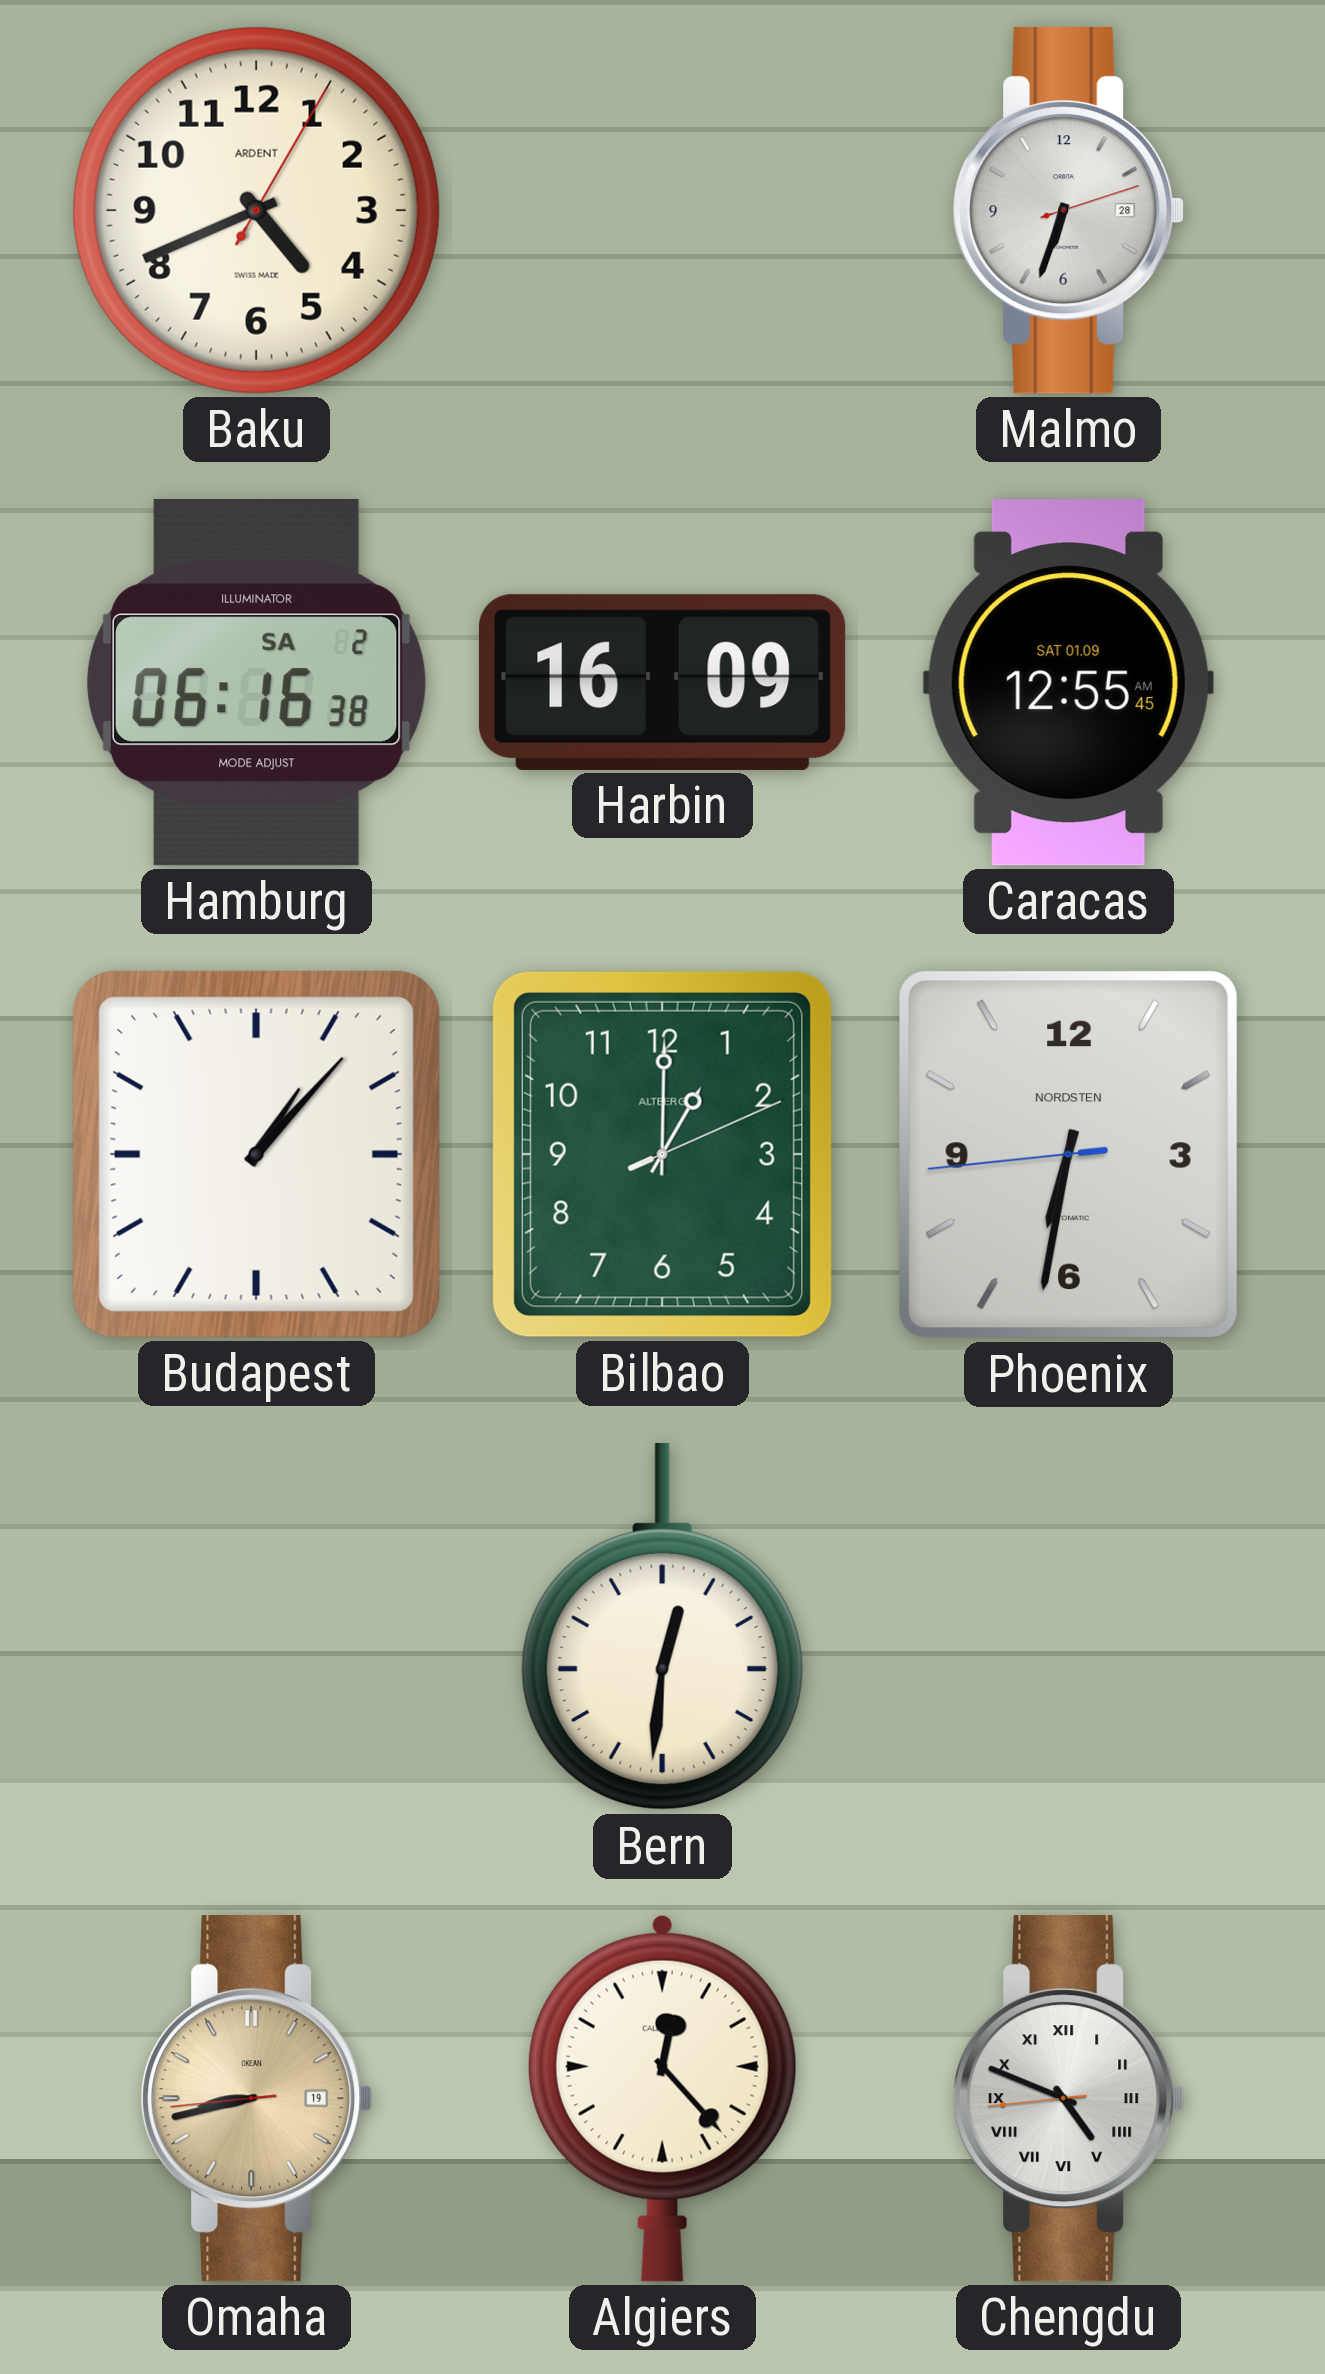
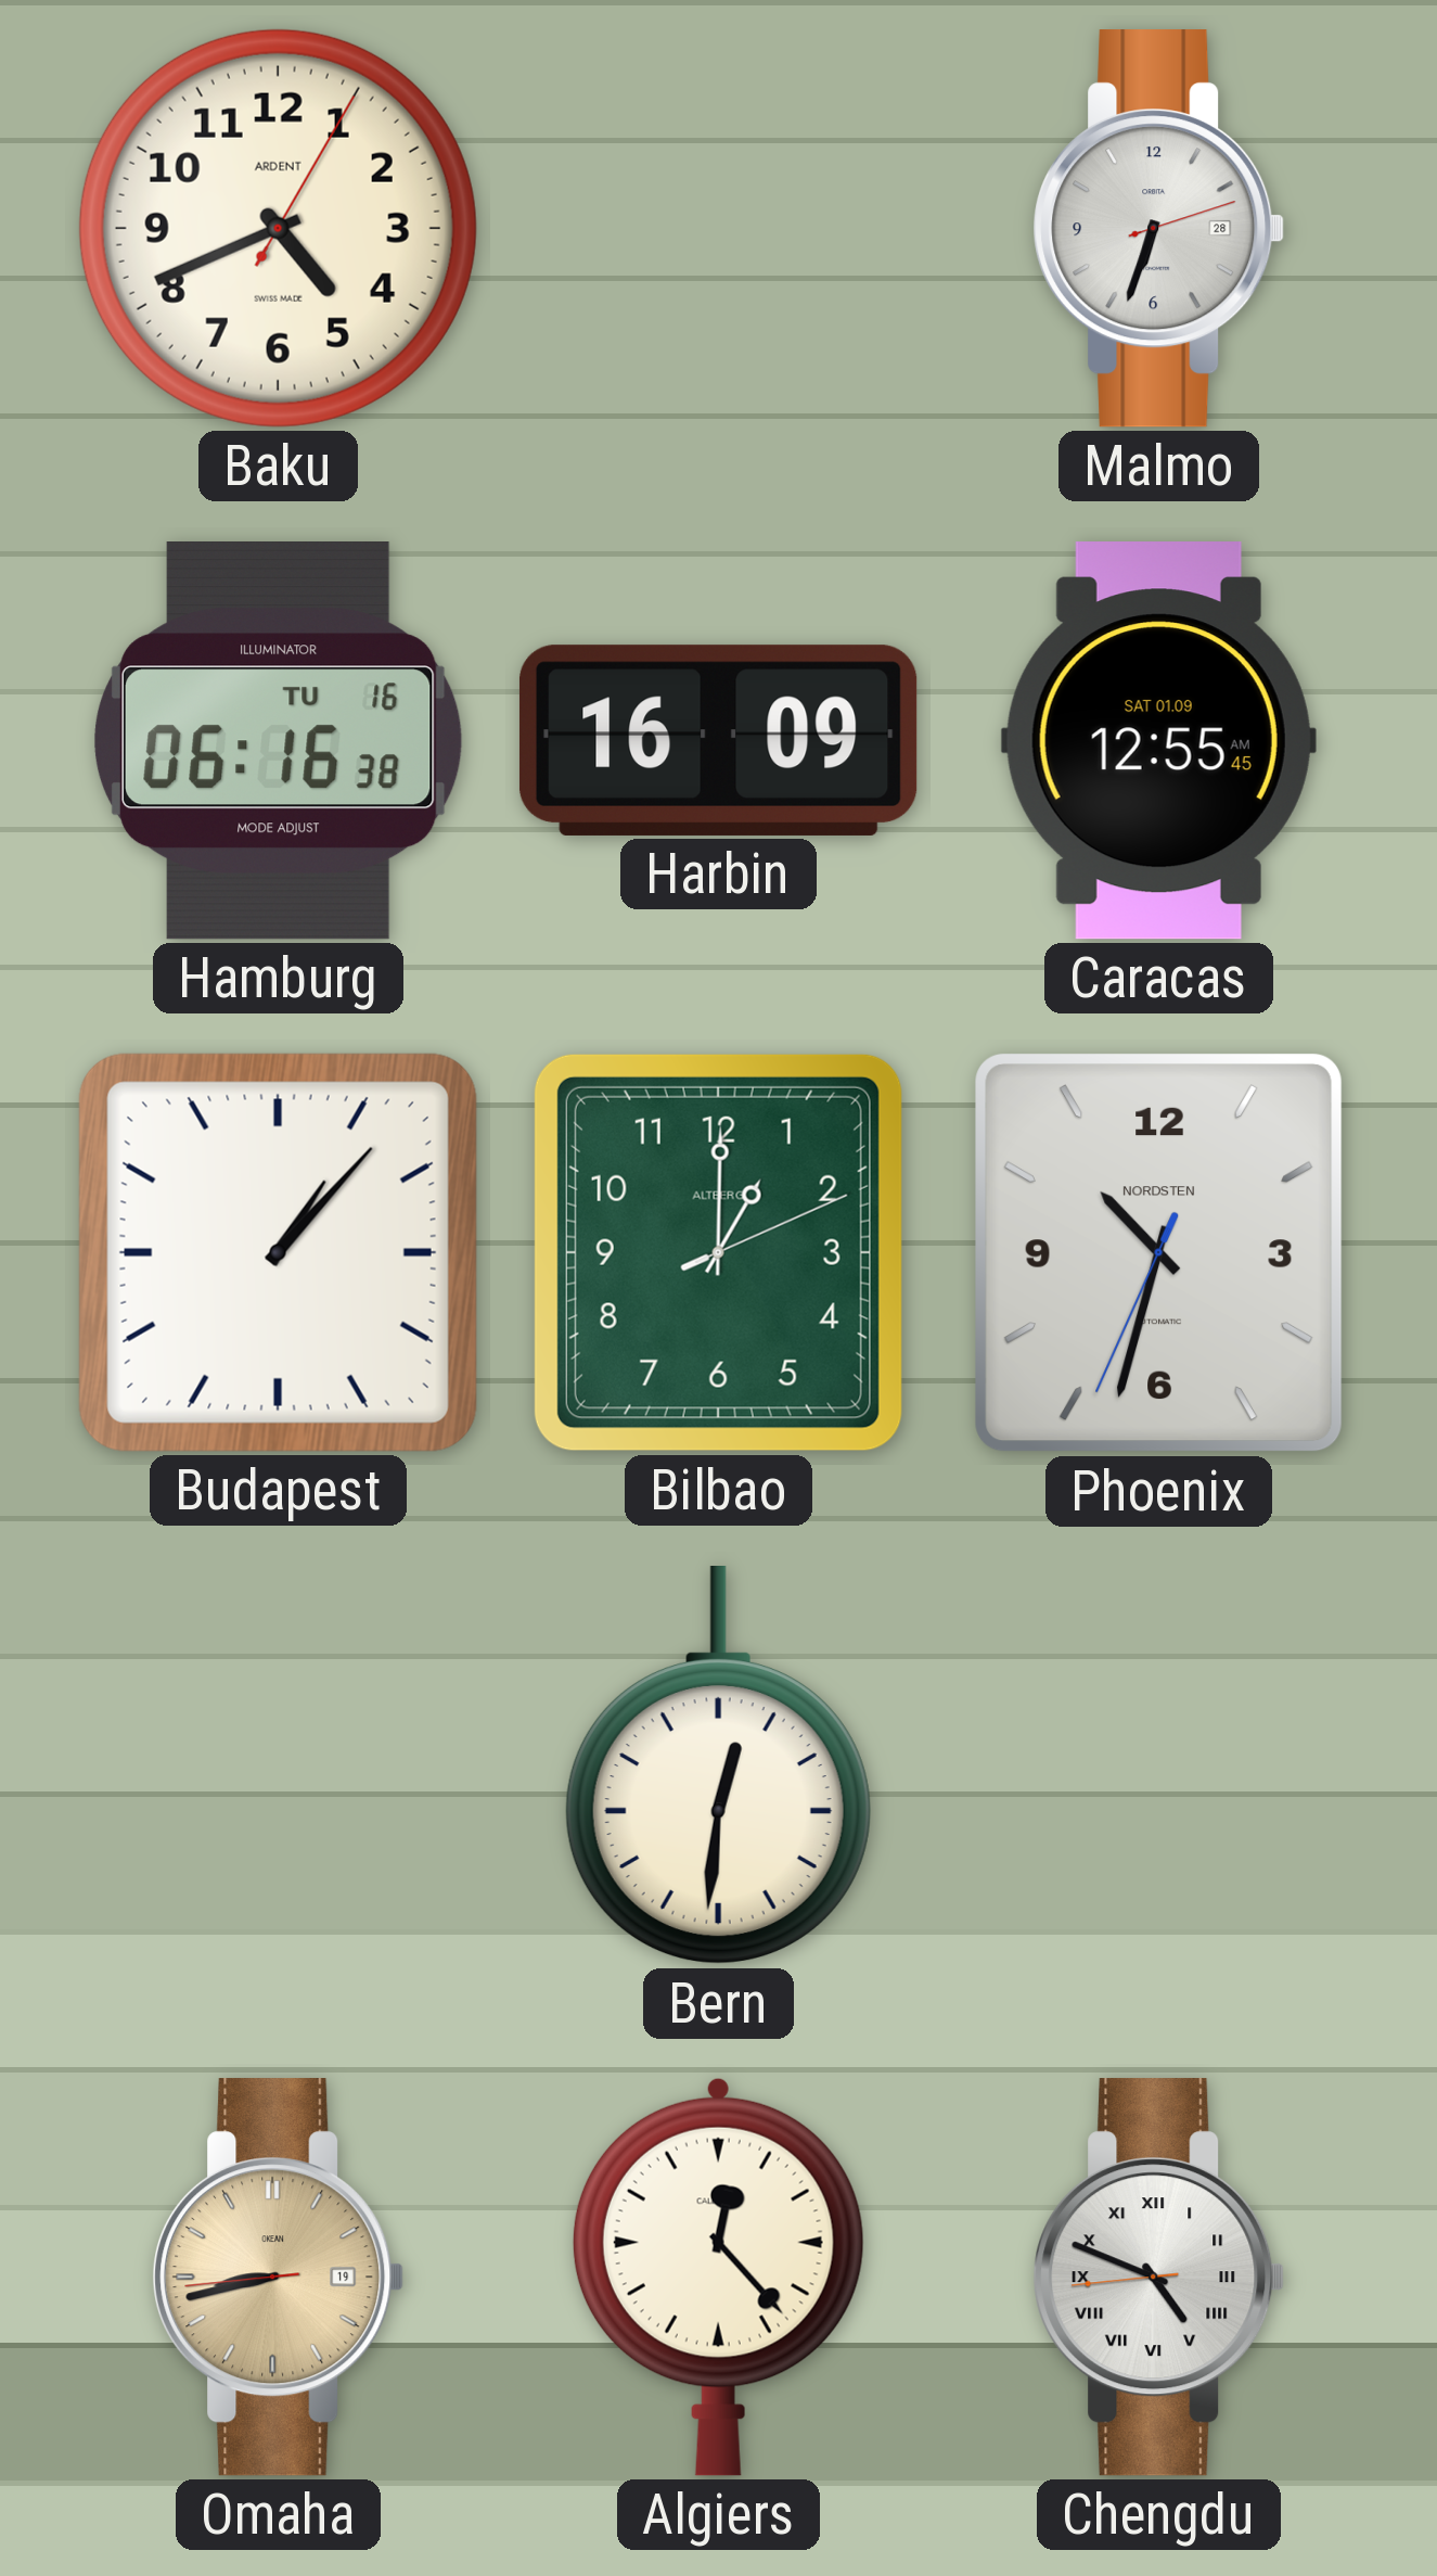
Hamburg date: SA 2 -> TU 16 (279, 741)
Phoenix: 6:31 -> 10:32 (1159, 1253)
